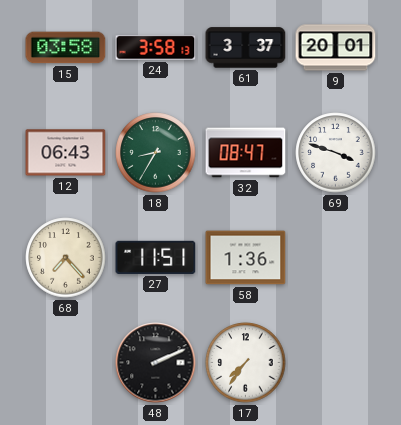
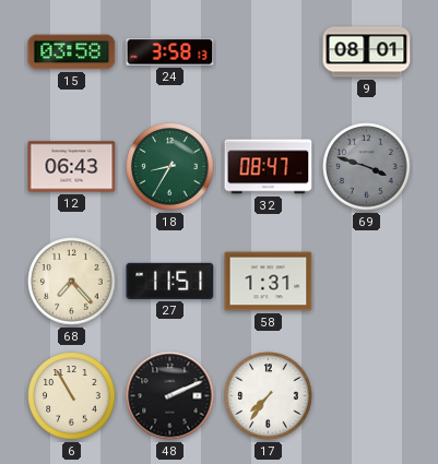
61: 3:37 -> none (246, 48)
9: 20:01 -> 08:01 (367, 52)
69 dial: white -> grey (367, 167)
58: 1:36 -> 1:31 (269, 282)
6: none -> 10:55 (72, 396)
